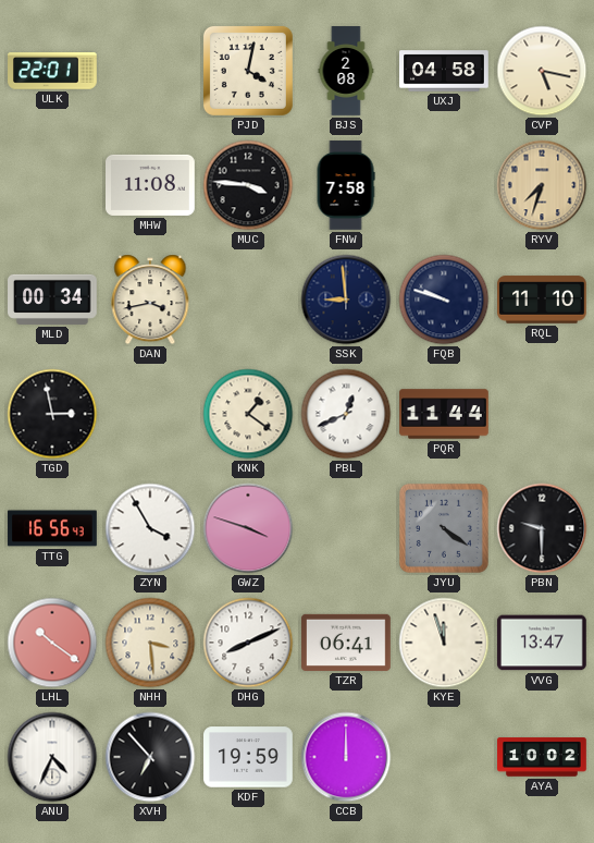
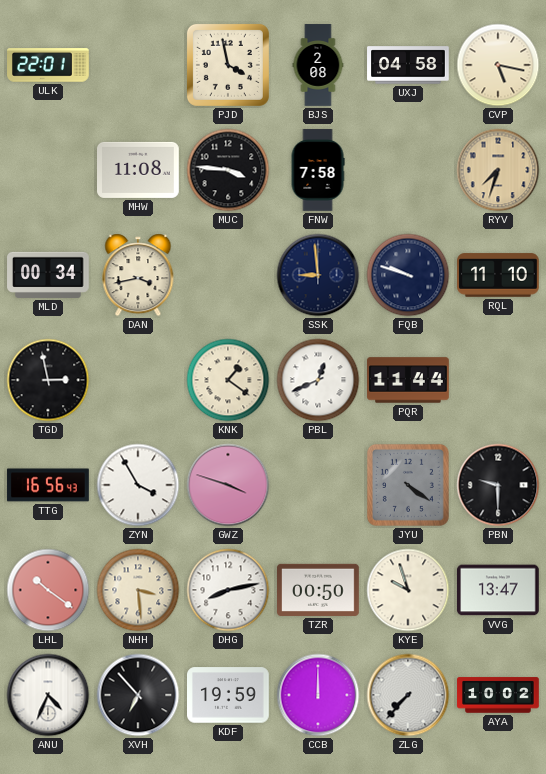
PJD: 4:02 -> 3:58 (228, 65)
DHG: 8:11 -> 8:13 (228, 590)
TZR: 06:41 -> 00:50 (319, 590)
KYE: 11:57 -> 9:57 (408, 590)
ZLG: none -> 7:37 (408, 695)
